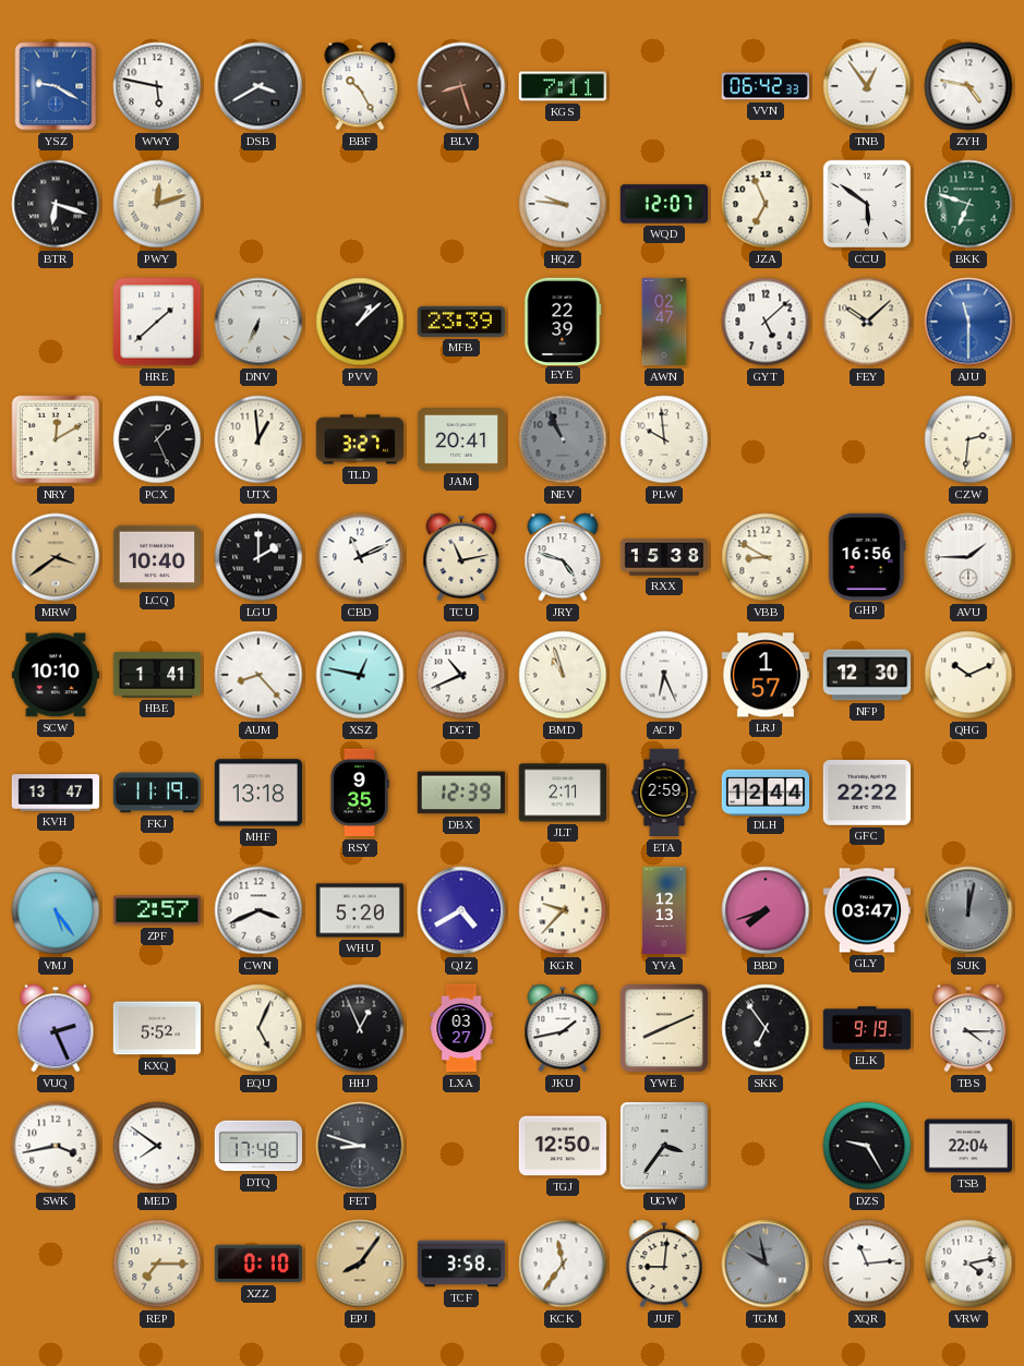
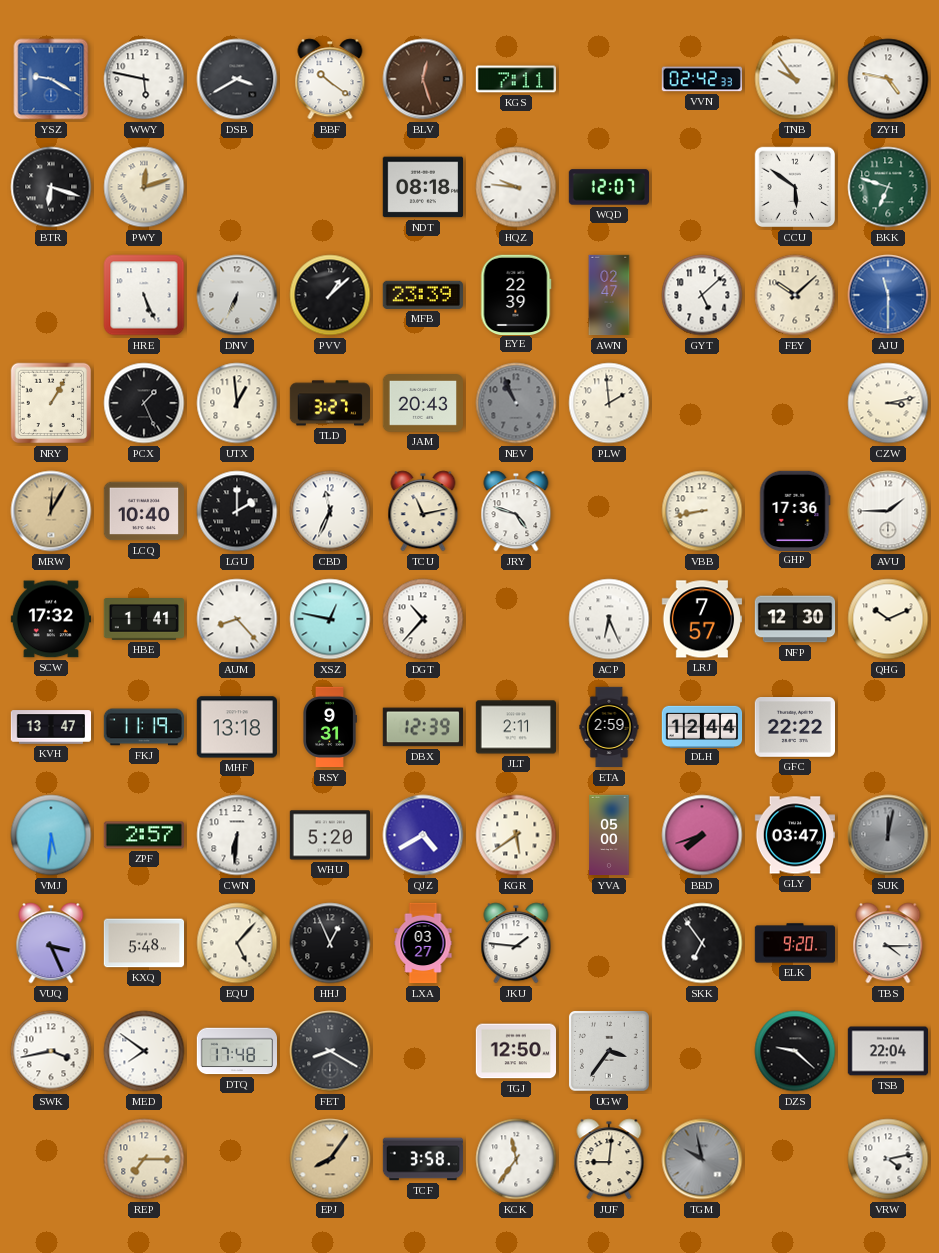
BBF: 10:25 -> 10:21 (330, 79)
BLV: 8:27 -> 12:27 (423, 79)
VVN: 06:42 -> 02:42 (701, 79)
TNB: 12:54 -> 9:54 (795, 79)
NDT: none -> 08:18 (422, 187)
JZA: 6:56 -> none (766, 204)
HRE: 1:38 -> 5:26 (144, 295)
NRY: 12:10 -> 1:05 (51, 403)
JAM: 20:41 -> 20:43 (423, 404)
PLW: 9:59 -> 1:59 (609, 403)
CZW: 2:31 -> 3:13 (888, 403)
MRW: 3:39 -> 12:05 (51, 511)
CBD: 11:11 -> 11:34 (330, 511)
RXX: 15:38 -> none (664, 557)
VBB: 8:50 -> 8:43 (702, 511)
GHP: 16:56 -> 17:36 (795, 510)
SCW: 10:10 -> 17:32 (50, 619)
DGT: 10:41 -> 10:37 (423, 619)
BMD: 10:57 -> none (563, 675)
LRJ: 1:57 -> 7:57 (701, 619)
RSY: 9:35 -> 9:31 (330, 727)
VMJ: 5:24 -> 5:31 (51, 835)
CWN: 3:41 -> 6:31 (237, 835)
KGR: 9:37 -> 5:39 (516, 835)
YVA: 12:13 -> 05:00 (609, 835)
VUQ: 2:26 -> 3:26 (51, 943)
KXQ: 5:52 -> 5:48 (144, 943)
EQU: 5:04 -> 5:07 (237, 943)
JKU: 1:43 -> 1:46 (516, 943)
YWE: 8:11 -> none (664, 1028)
ELK: 9:19 -> 9:20 (795, 943)
FET: 8:48 -> 8:20 (330, 1051)
DZS: 9:25 -> 9:22 (795, 1051)
XZZ: 0:10 -> none (257, 1264)
XQR: 11:14 -> none (867, 1264)
